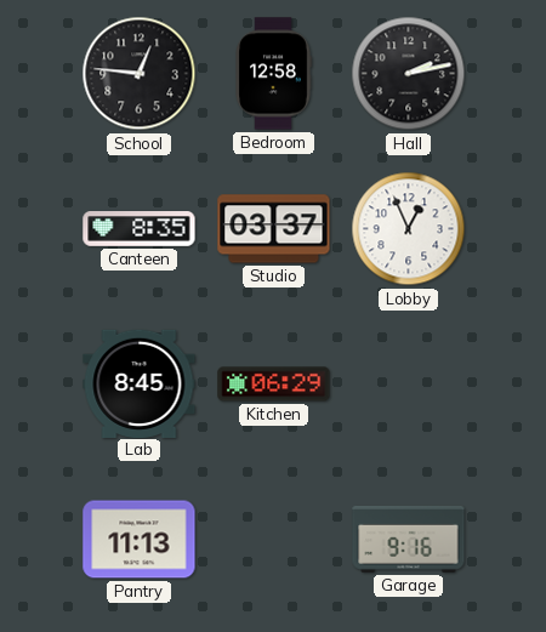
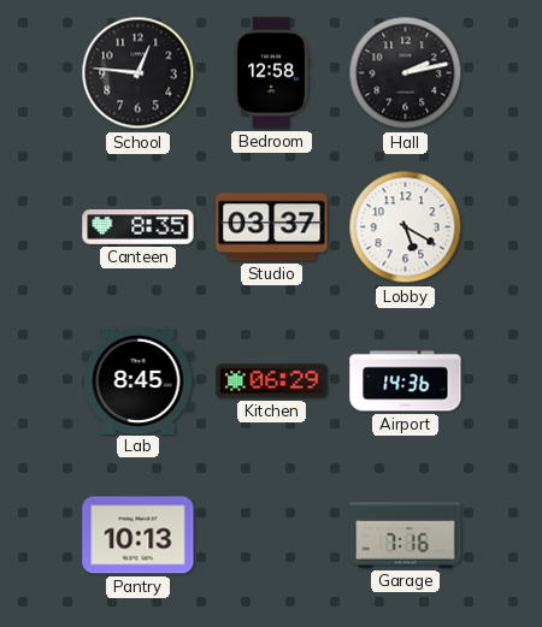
Lobby: 12:56 -> 5:20 (406, 227)
Airport: none -> 14:36 (406, 381)
Pantry: 11:13 -> 10:13 (139, 536)
Garage: 9:16 -> 7:16 (406, 534)
